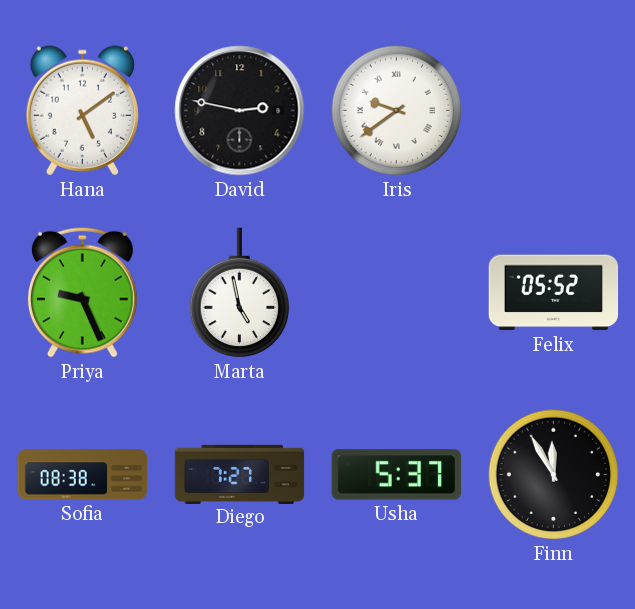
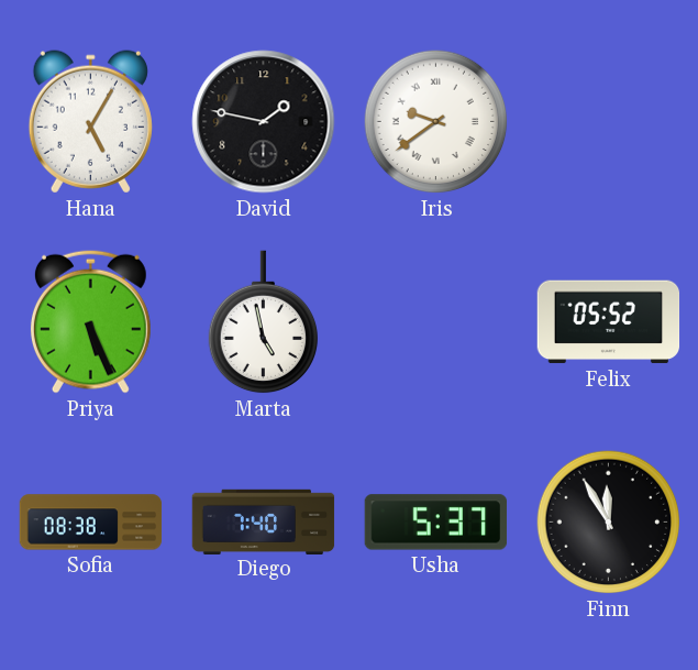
Hana: 5:09 -> 5:05 (90, 122)
David: 2:47 -> 1:47 (264, 122)
Priya: 9:26 -> 5:26 (90, 321)
Diego: 7:27 -> 7:40 (264, 521)
